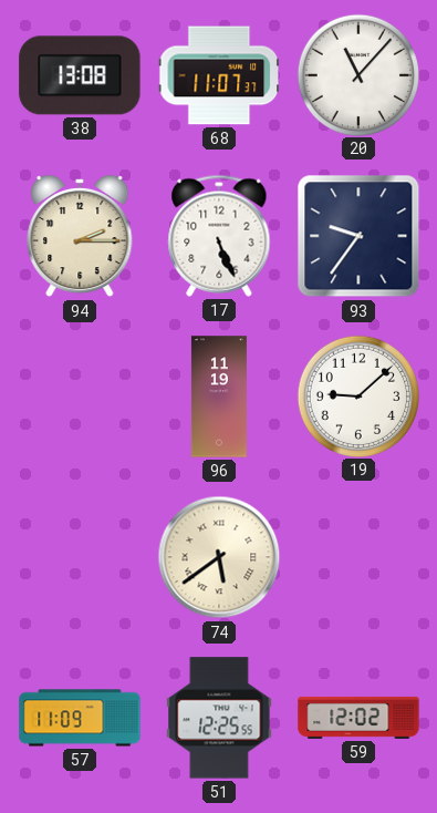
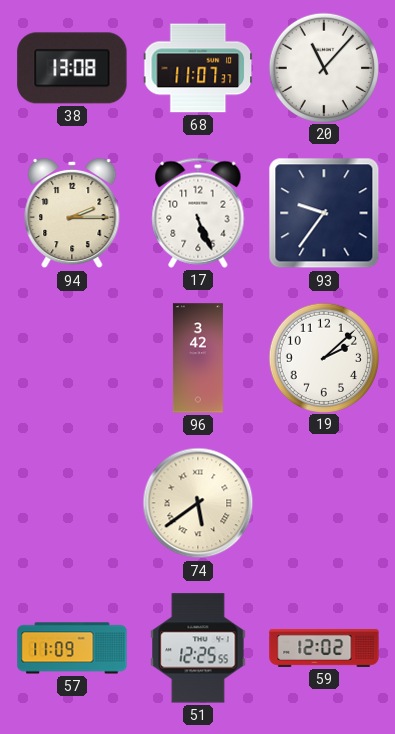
96: 11:19 -> 3:42 (198, 358)
19: 9:08 -> 2:08 (323, 357)
